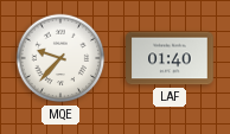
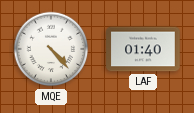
MQE: 9:37 -> 4:23 (51, 49)
